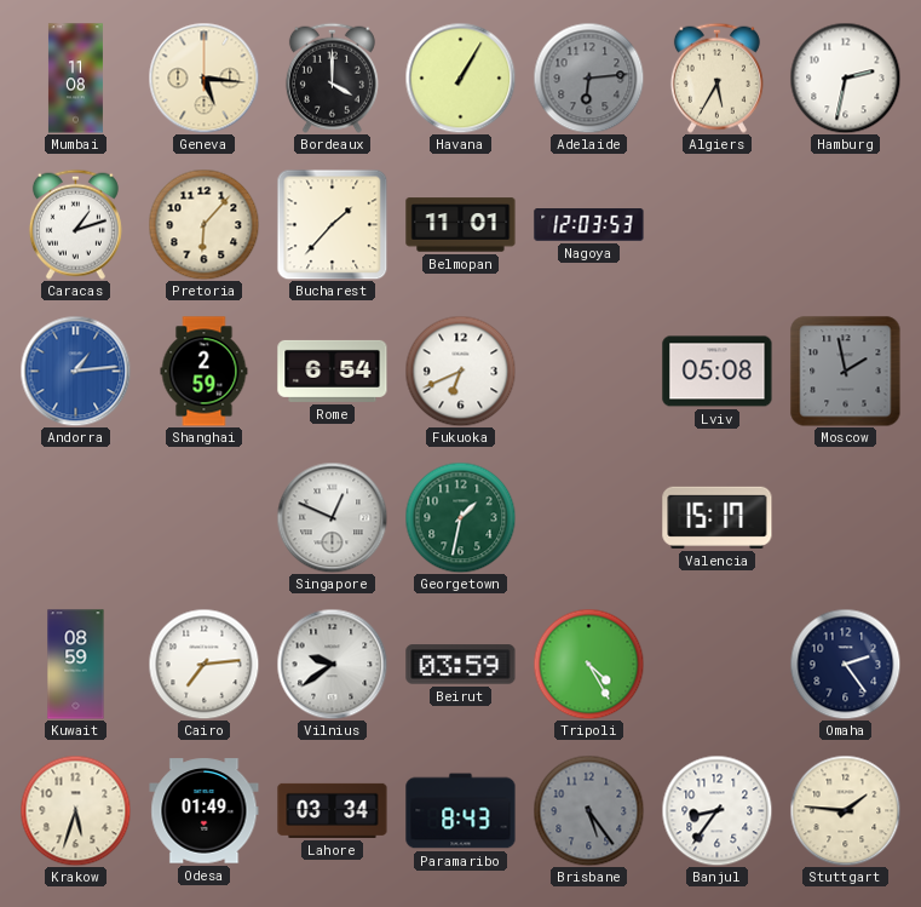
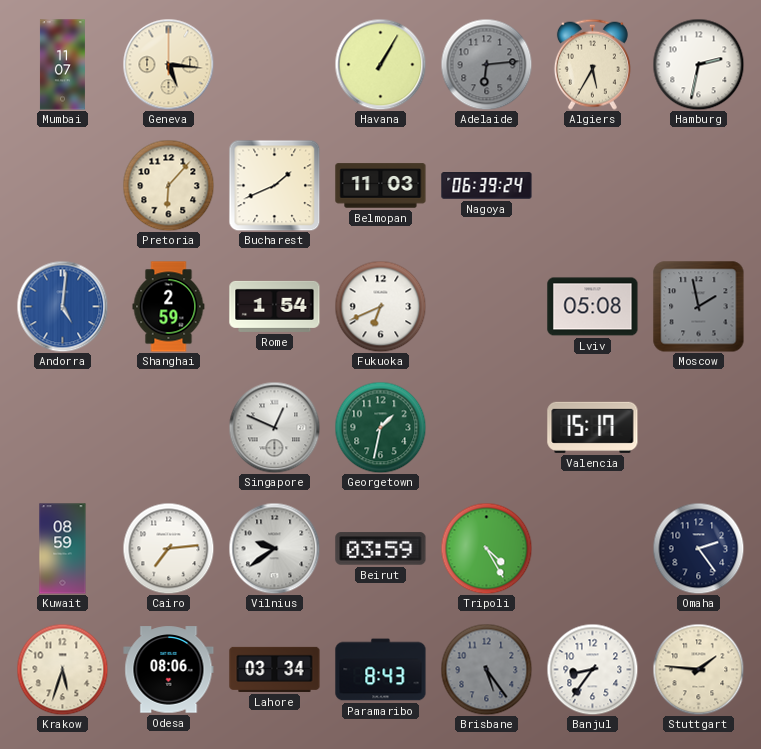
Mumbai: 11:08 -> 11:07 (62, 65)
Bordeaux: 4:00 -> none (332, 78)
Caracas: 1:12 -> none (75, 224)
Bucharest: 1:37 -> 1:41 (274, 185)
Belmopan: 11:01 -> 11:03 (381, 186)
Nagoya: 12:03 -> 06:39 (487, 186)
Andorra: 1:14 -> 5:01 (62, 306)
Rome: 6:54 -> 1:54 (275, 306)
Odesa: 01:49 -> 08:06 (169, 670)
